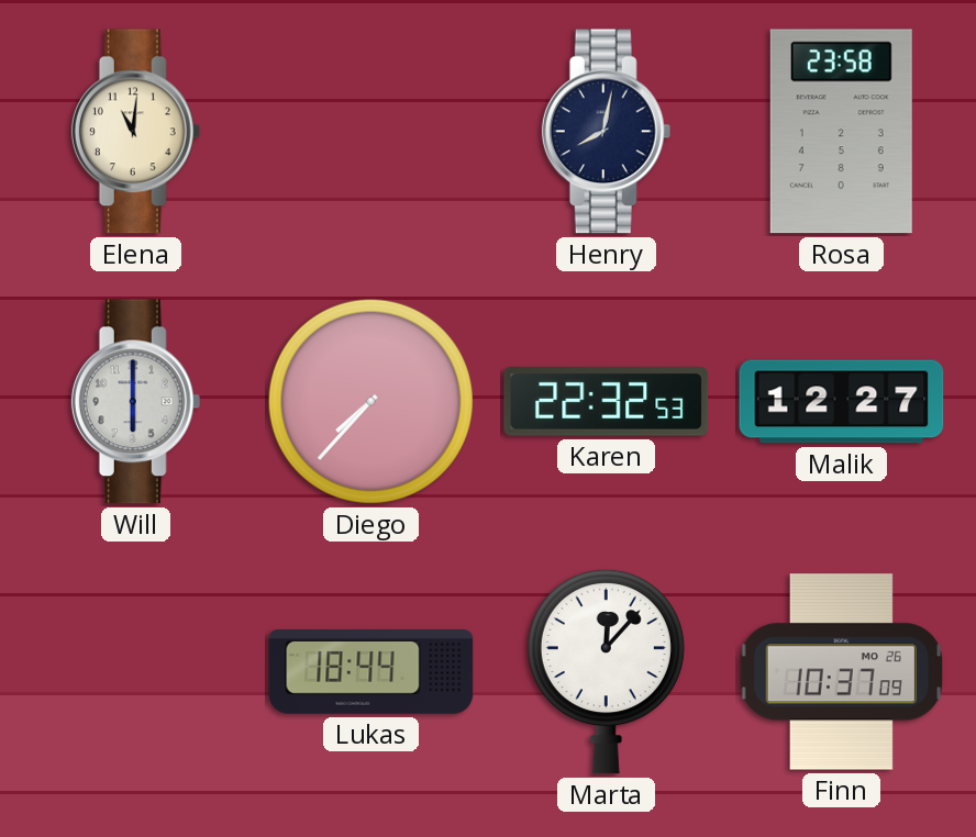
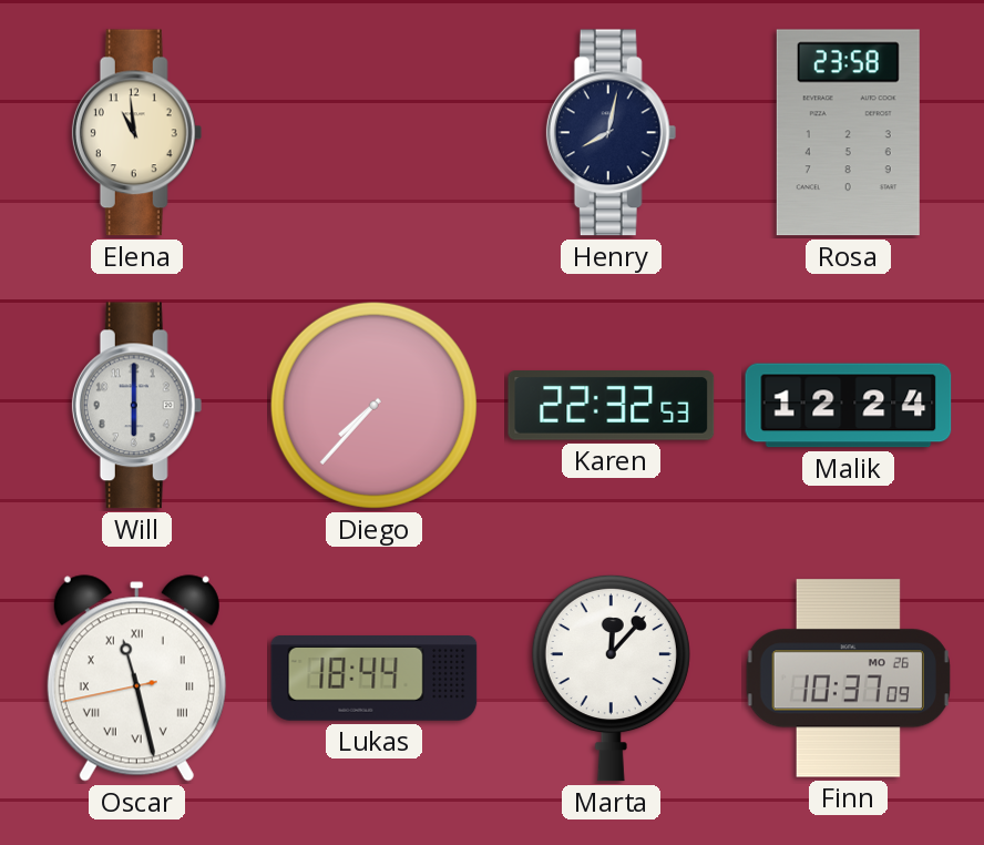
Elena: 11:01 -> 10:59 (137, 133)
Malik: 12:27 -> 12:24 (849, 406)
Oscar: none -> 11:27 (136, 679)
